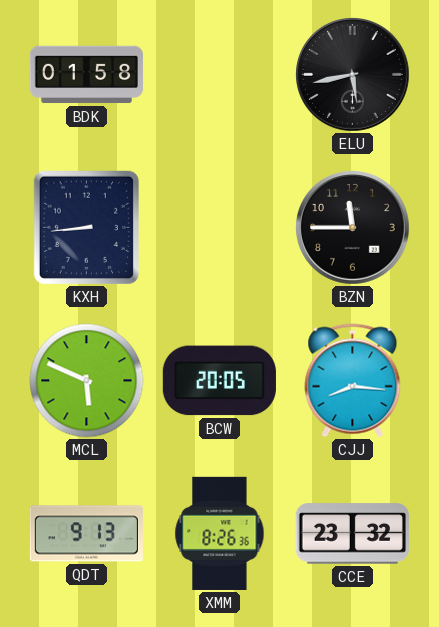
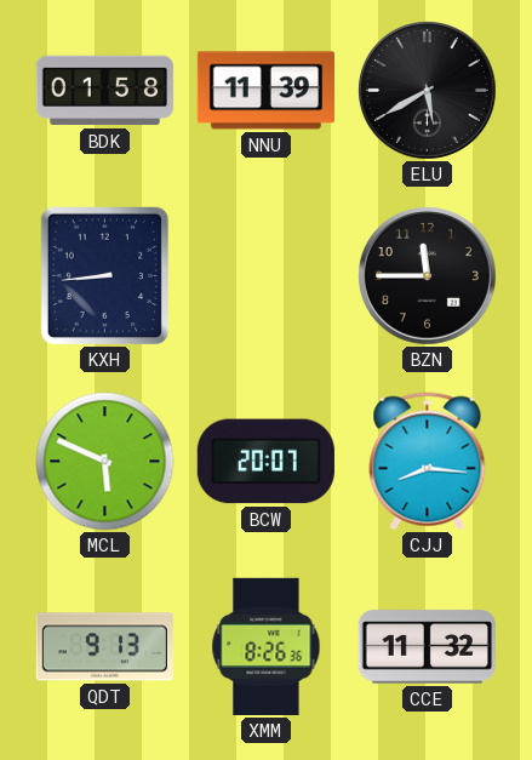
NNU: none -> 11:39 (265, 91)
ELU: 5:43 -> 5:40 (428, 91)
BCW: 20:05 -> 20:07 (265, 462)
CCE: 23:32 -> 11:32 (427, 647)
